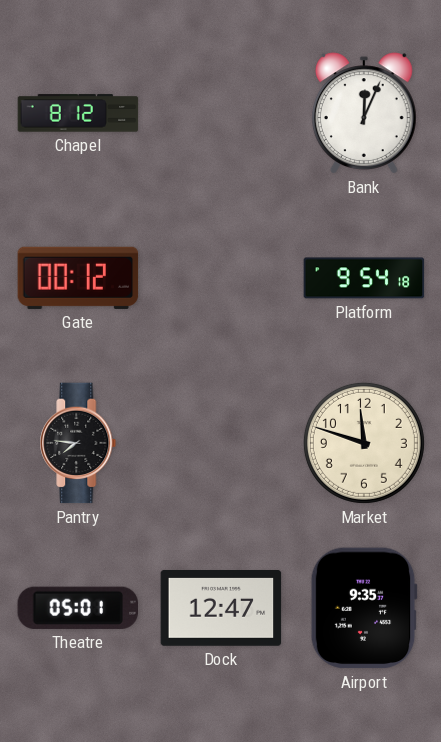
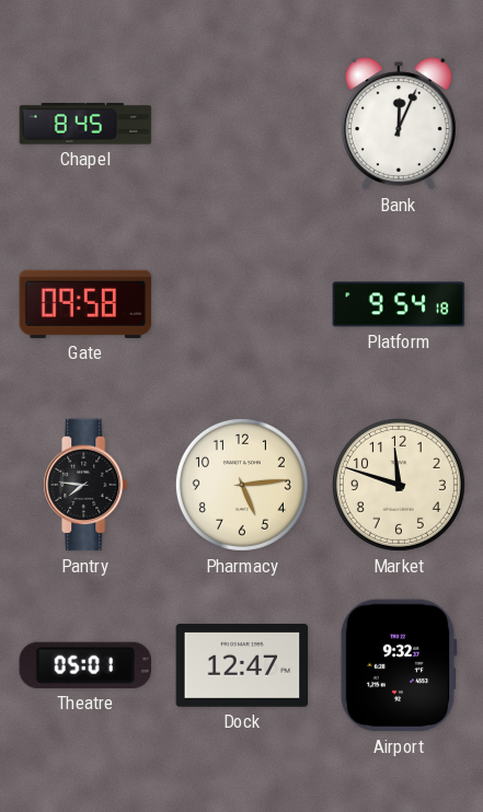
Chapel: 8:12 -> 8:45 (85, 124)
Gate: 00:12 -> 09:58 (85, 304)
Pharmacy: none -> 5:14 (242, 485)
Airport: 9:35 -> 9:32 (399, 665)
